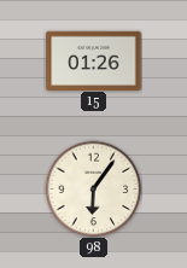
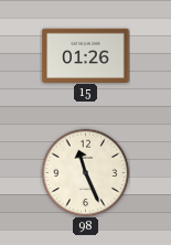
98: 6:06 -> 11:26 (85, 172)
